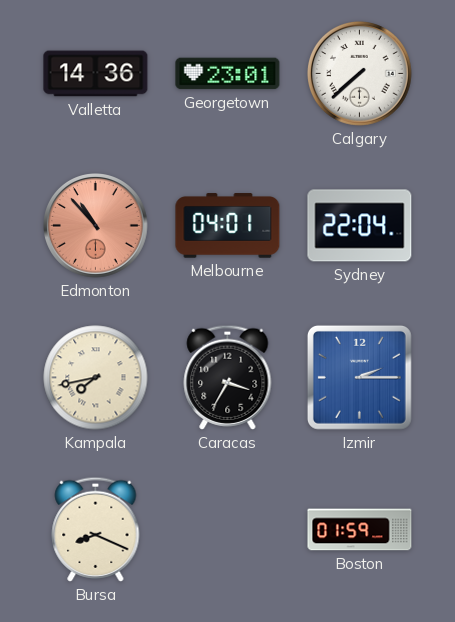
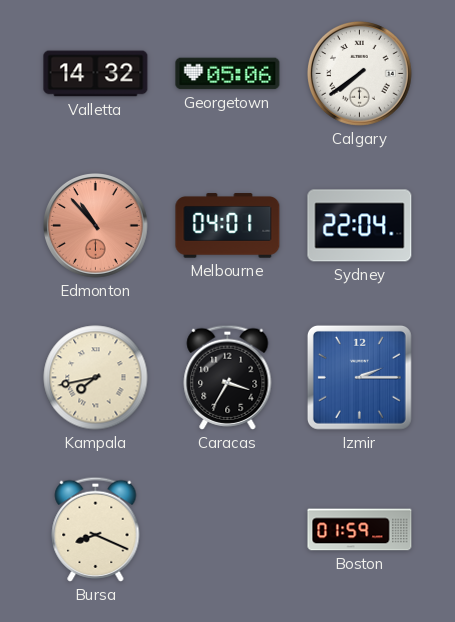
Valletta: 14:36 -> 14:32 (96, 74)
Georgetown: 23:01 -> 05:06 (228, 74)
Calgary: 7:38 -> 7:39 (360, 74)
